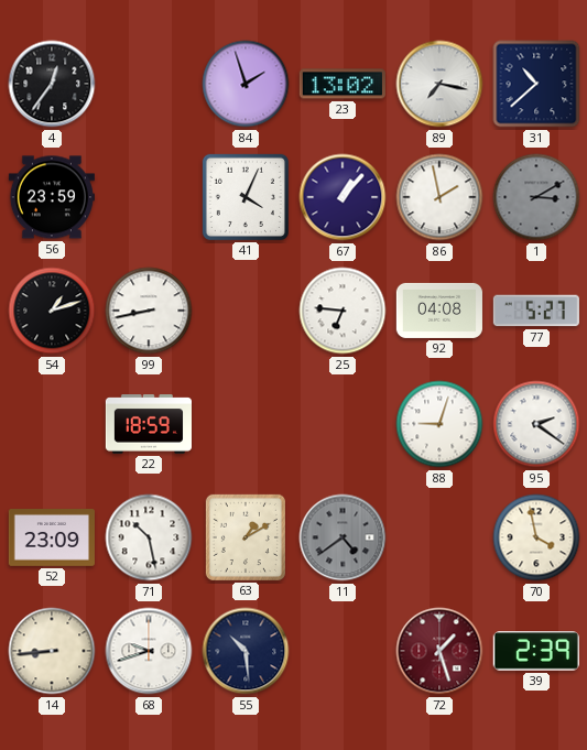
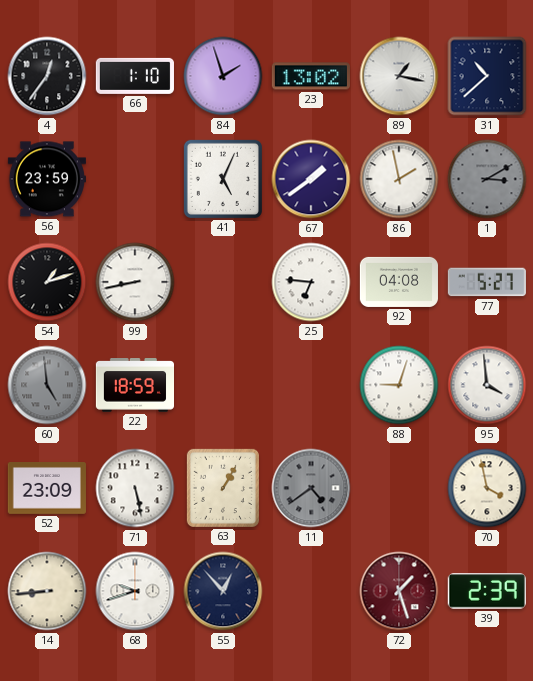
66: none -> 1:10 (135, 76)
89: 7:17 -> 1:17 (399, 76)
41: 4:04 -> 5:04 (223, 179)
67: 1:07 -> 1:39 (311, 179)
60: none -> 4:59 (47, 385)
95: 2:21 -> 3:59 (487, 385)
71: 10:28 -> 5:28 (135, 488)
63: 1:10 -> 1:05 (223, 488)
55: 10:29 -> 12:53 (223, 591)
